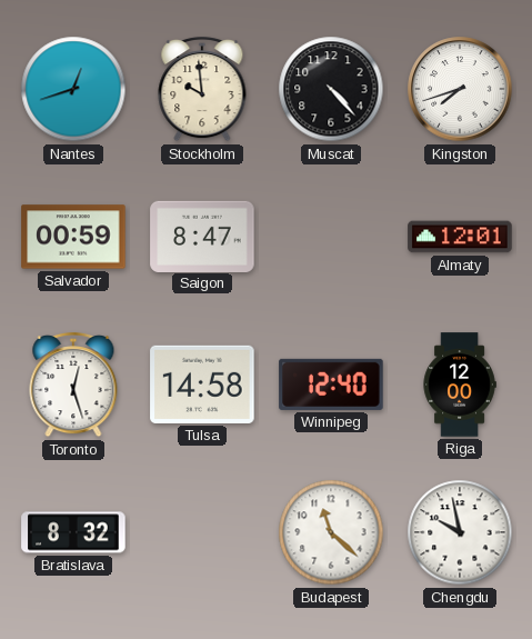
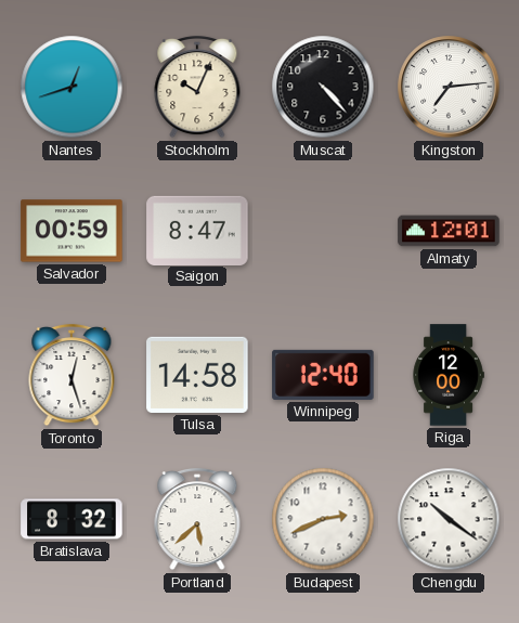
Stockholm: 9:59 -> 10:04 (197, 87)
Kingston: 7:42 -> 7:14 (449, 87)
Portland: none -> 5:38 (197, 519)
Budapest: 11:22 -> 2:41 (323, 519)
Chengdu: 9:58 -> 10:21 (449, 519)
